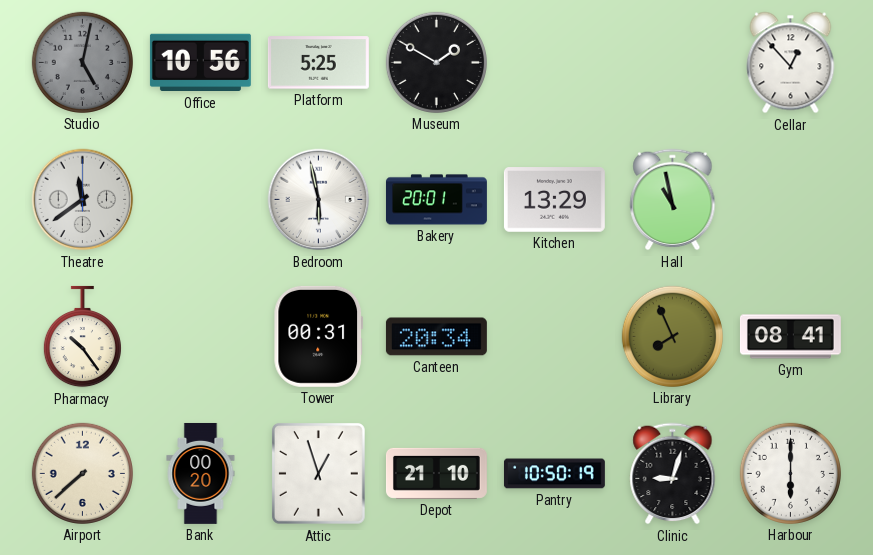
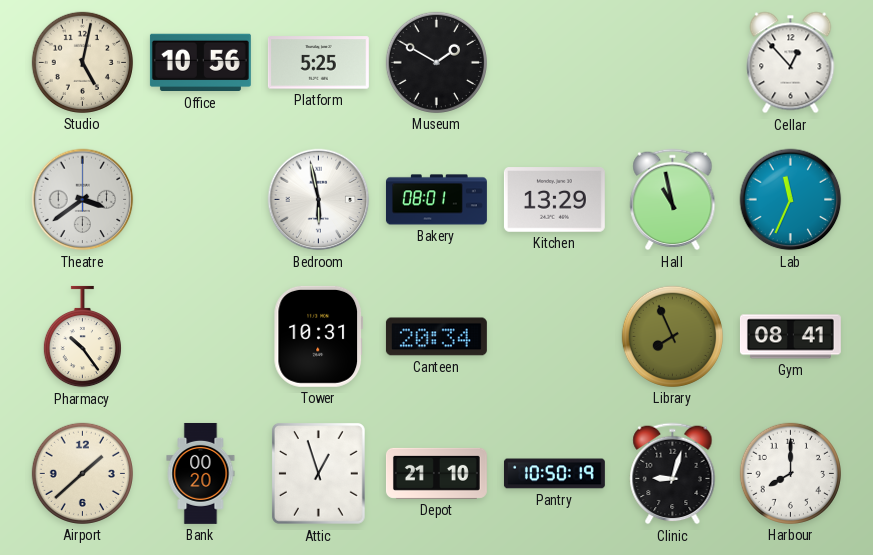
Studio dial: grey -> cream (82, 62)
Theatre: 11:39 -> 3:39 (83, 200)
Bakery: 20:01 -> 08:01 (436, 200)
Lab: none -> 11:34 (791, 200)
Tower: 00:31 -> 10:31 (319, 336)
Airport: 7:38 -> 1:38 (82, 473)
Harbour: 6:00 -> 8:00 (790, 473)
